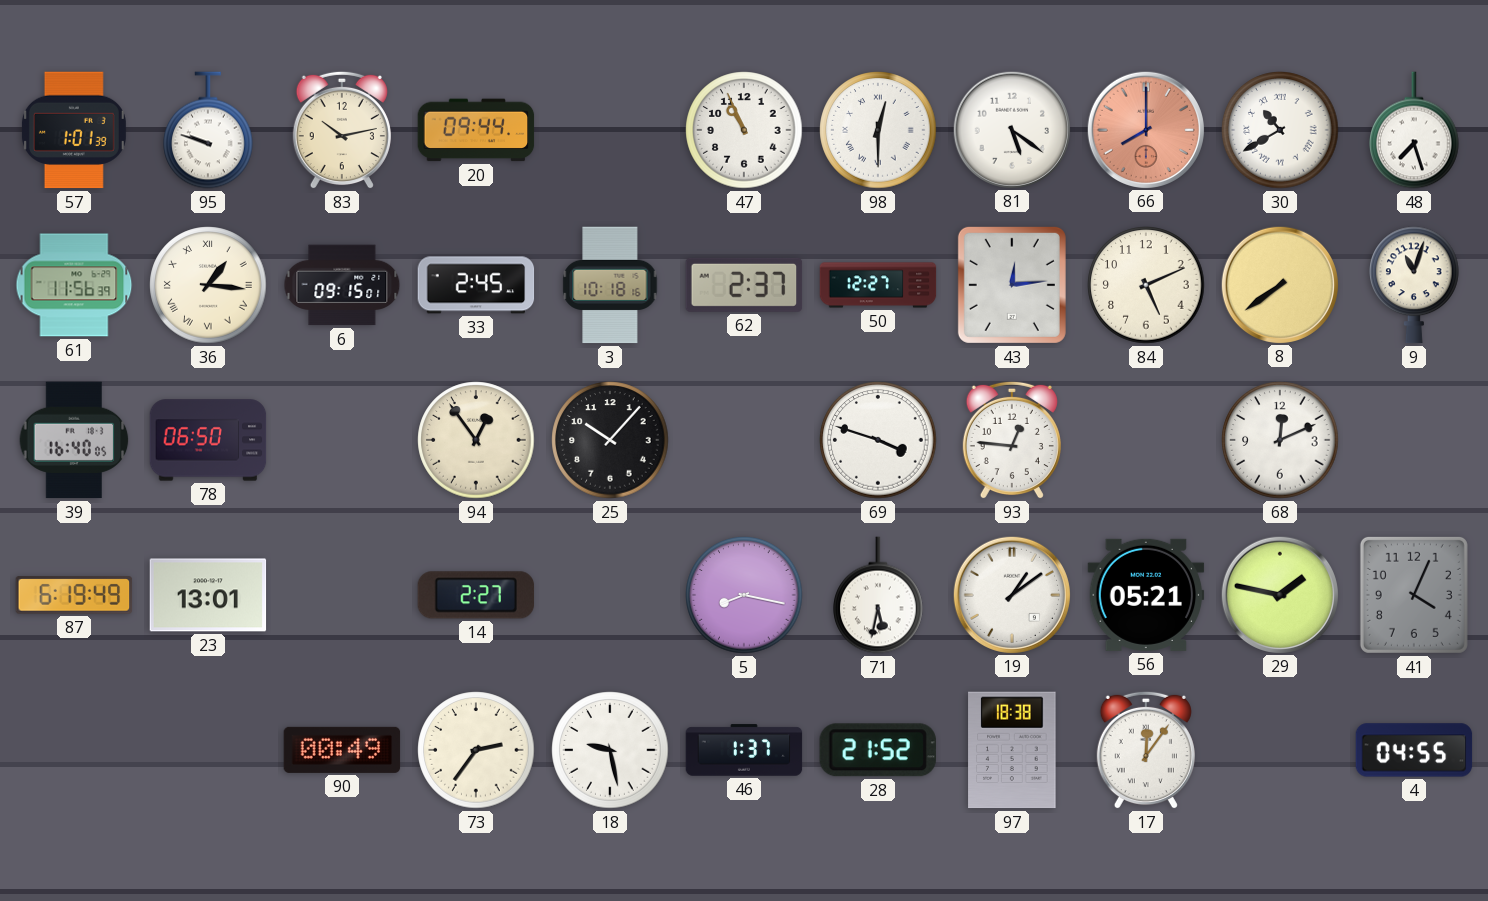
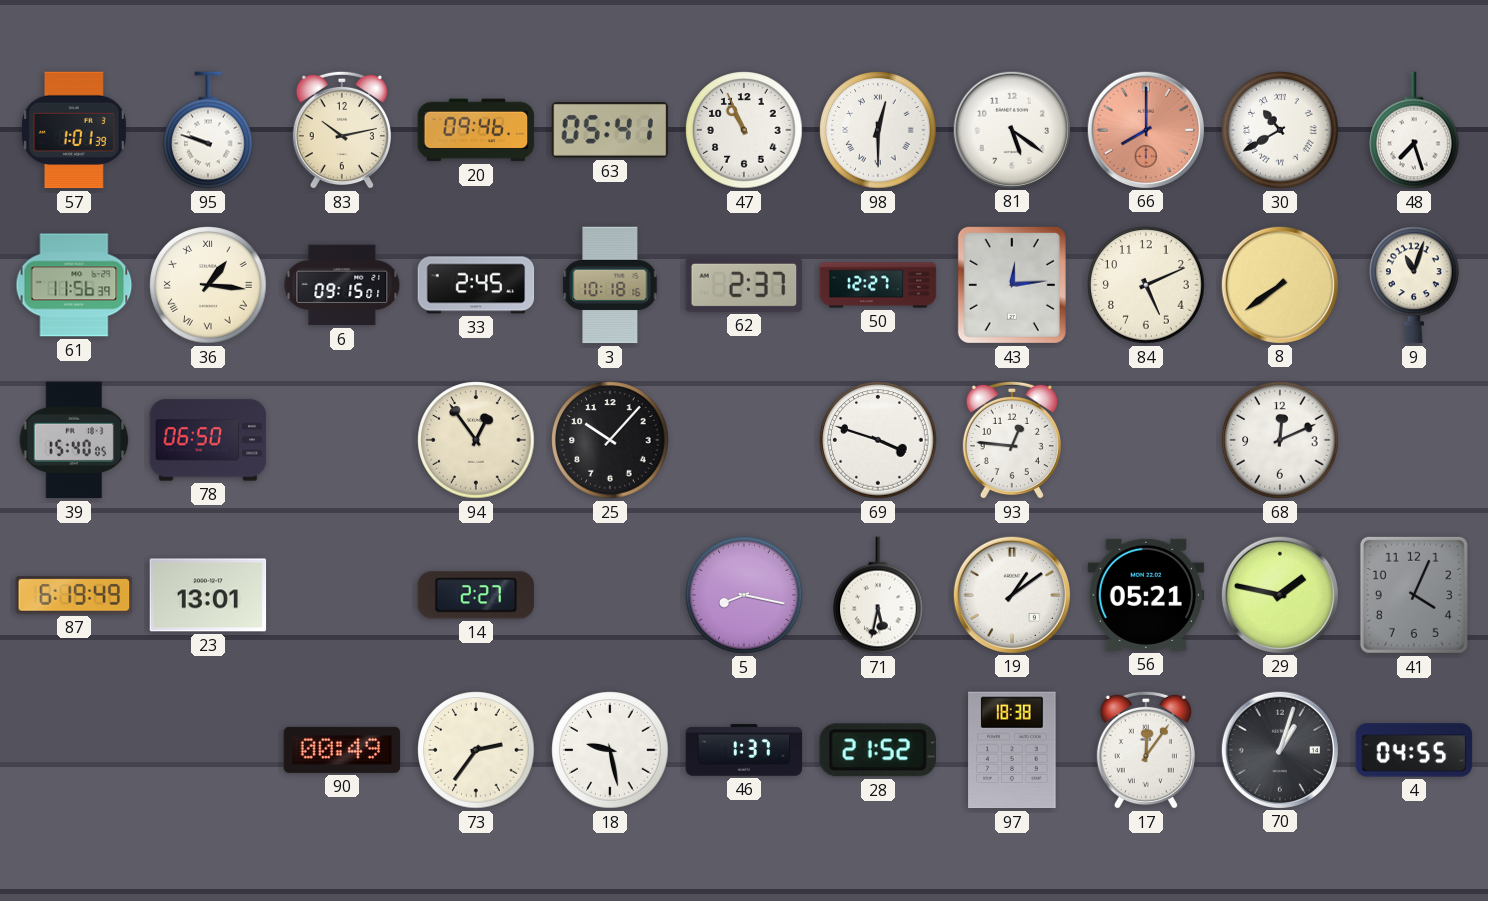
20: 09:44 -> 09:46 (476, 130)
63: none -> 05:41 (610, 131)
39: 16:40 -> 15:40 (74, 440)
70: none -> 1:03 (1279, 749)
